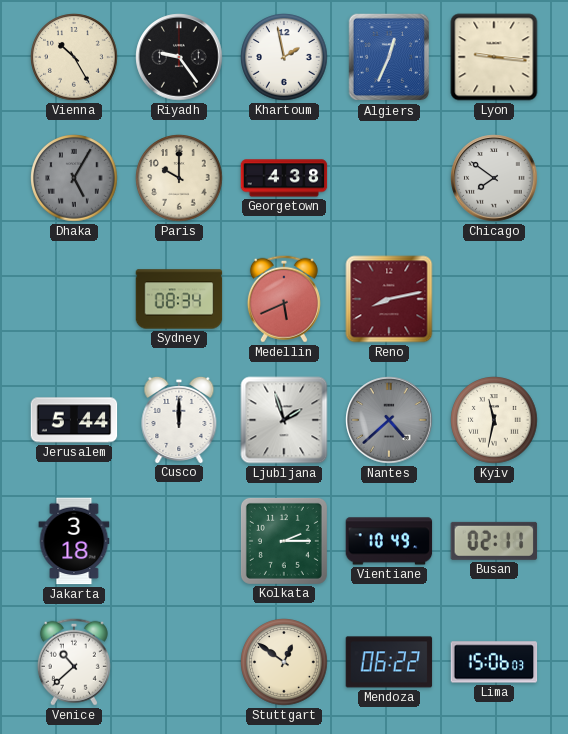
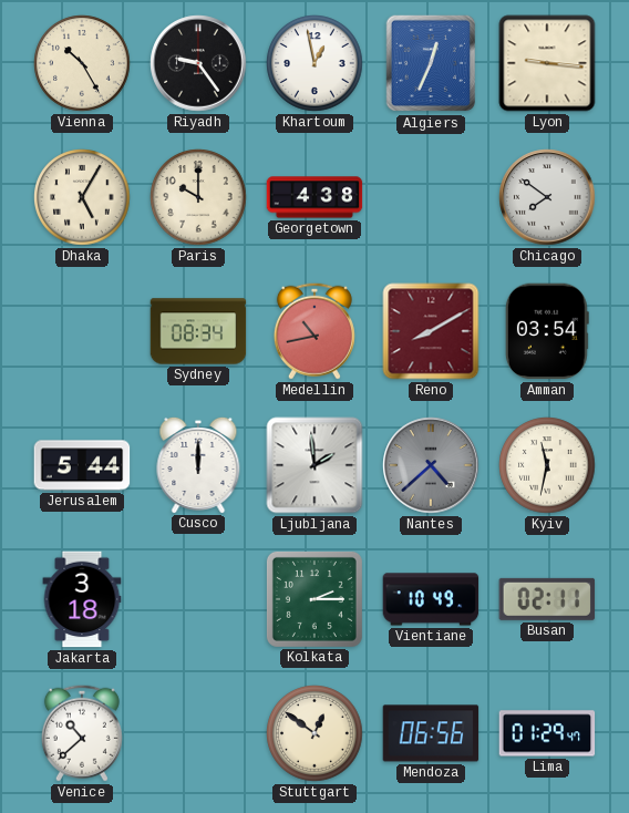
Khartoum: 1:58 -> 12:58 (314, 63)
Dhaka dial: grey -> cream (82, 197)
Medellin: 5:41 -> 10:43 (314, 331)
Reno: 8:13 -> 8:10 (431, 331)
Amman: none -> 03:54 (547, 331)
Ljubljana: 1:57 -> 1:59 (314, 465)
Mendoza: 06:22 -> 06:56 (431, 733)
Lima: 15:06 -> 01:29 (547, 733)
